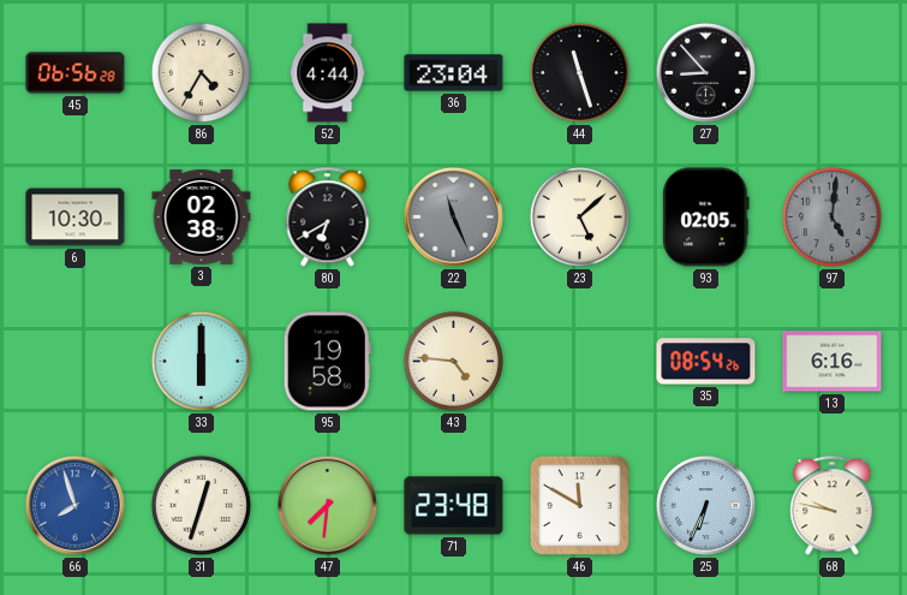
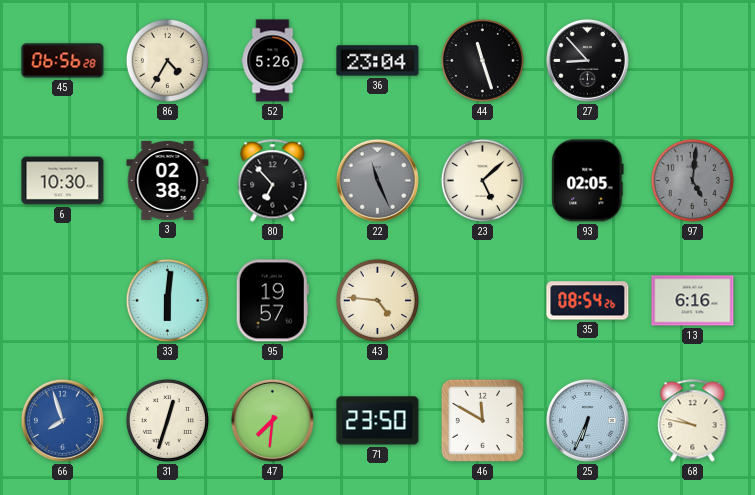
52: 4:44 -> 5:26 (273, 61)
80: 6:40 -> 6:53 (273, 181)
33: 6:00 -> 6:01 (167, 300)
95: 19:58 -> 19:57 (272, 301)
71: 23:48 -> 23:50 (378, 421)
